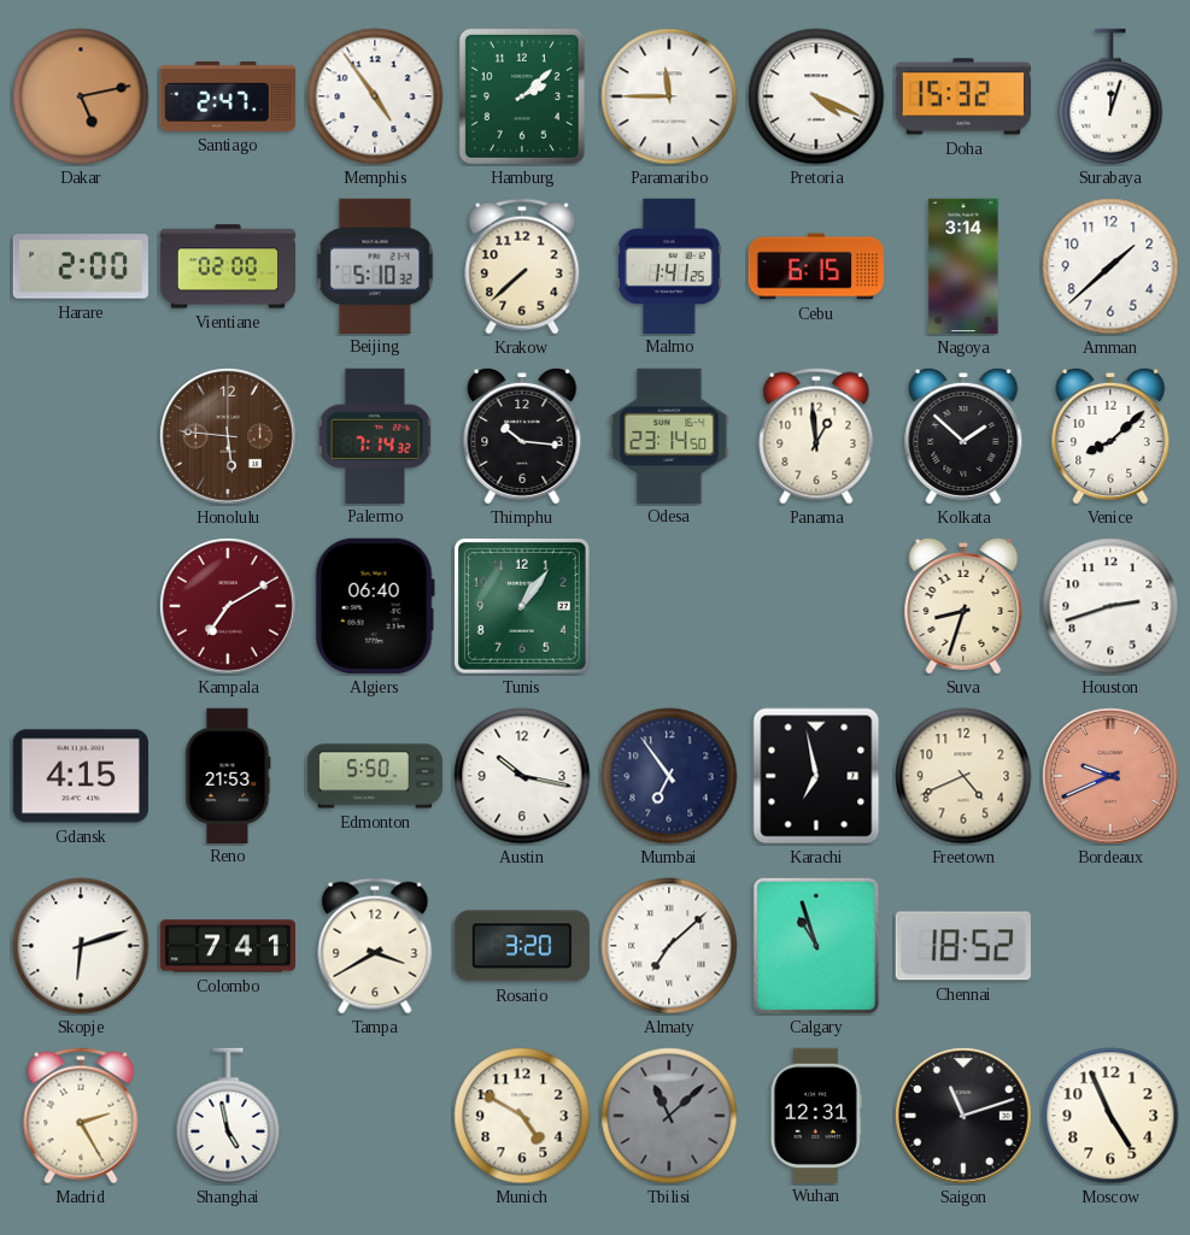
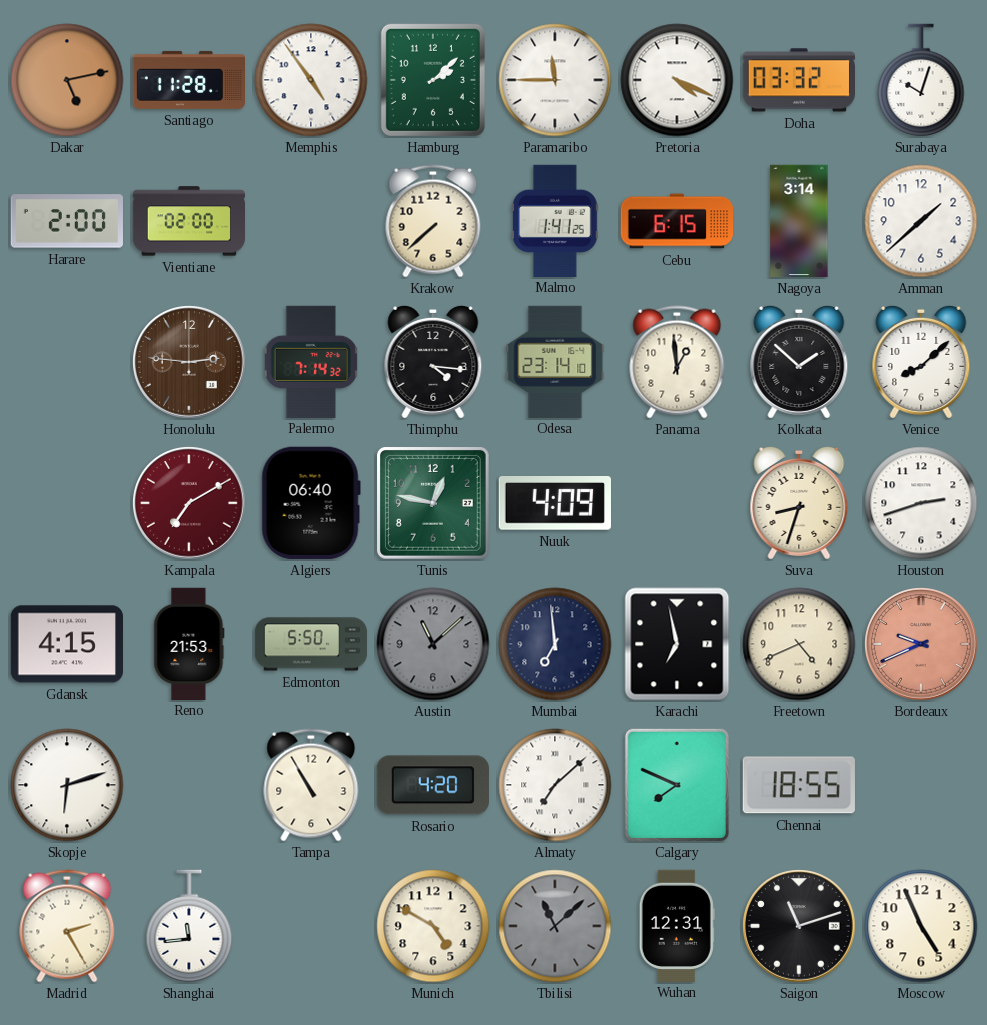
Santiago: 2:47 -> 11:28 (188, 80)
Doha: 15:32 -> 03:32 (798, 80)
Surabaya: 12:03 -> 10:03 (921, 80)
Beijing: 5:10 -> none (375, 265)
Honolulu: 5:46 -> 2:46 (190, 363)
Thimphu: 10:16 -> 4:16 (433, 362)
Odesa: 23:14:50 -> 23:14:10 (555, 361)
Tunis: 1:06 -> 12:47 (434, 504)
Nuuk: none -> 4:09 (555, 503)
Austin: 10:17 -> 11:08 (433, 644)
Austin dial: white -> grey (433, 644)
Mumbai: 6:54 -> 6:59 (555, 644)
Colombo: 7:41 -> none (227, 946)
Tampa: 3:40 -> 10:55 (311, 785)
Rosario: 3:20 -> 4:20 (433, 785)
Calgary: 10:57 -> 7:49 (677, 785)
Chennai: 18:52 -> 18:55 (799, 785)
Shanghai: 4:58 -> 11:44 (189, 926)
